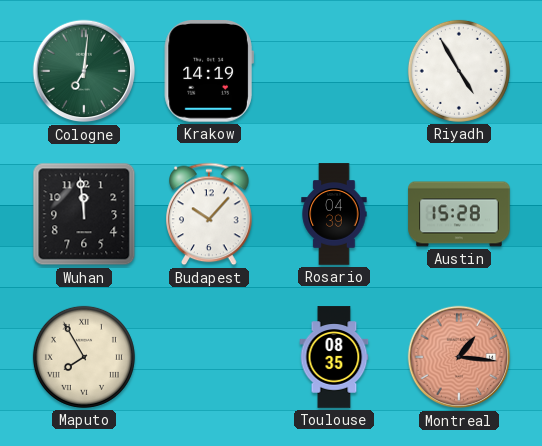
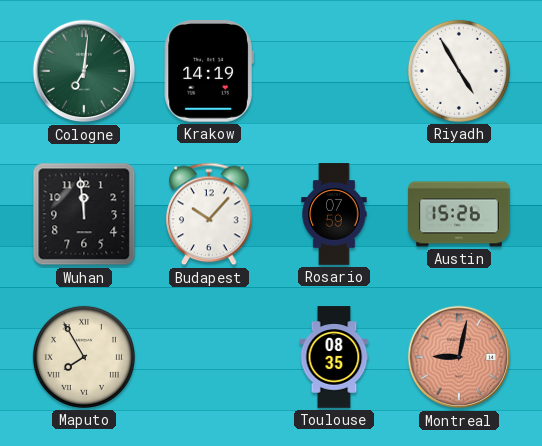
Rosario: 04:39 -> 07:59 (334, 214)
Austin: 15:28 -> 15:26 (459, 214)
Montreal: 1:16 -> 9:02 (459, 357)
